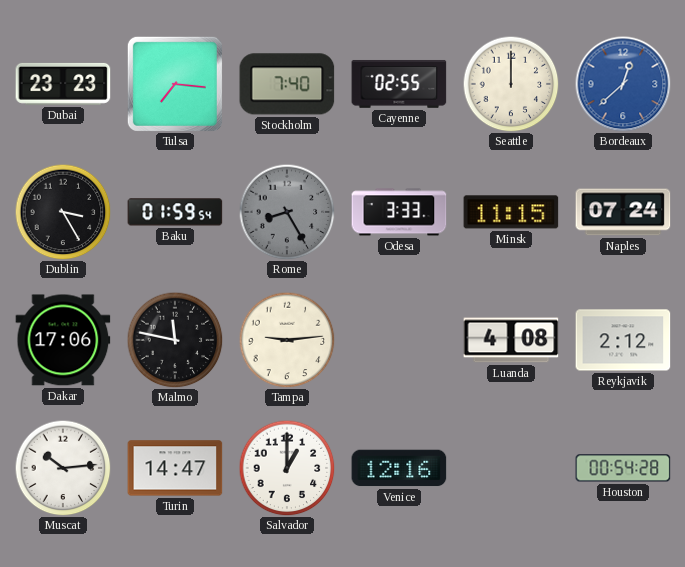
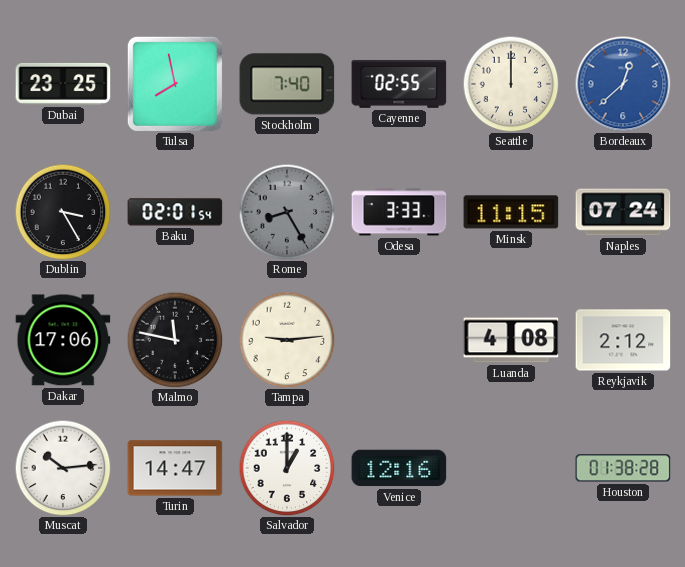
Dubai: 23:23 -> 23:25 (63, 84)
Tulsa: 7:16 -> 7:58 (175, 84)
Baku: 01:59 -> 02:01 (175, 212)
Houston: 00:54 -> 01:38 (623, 468)
